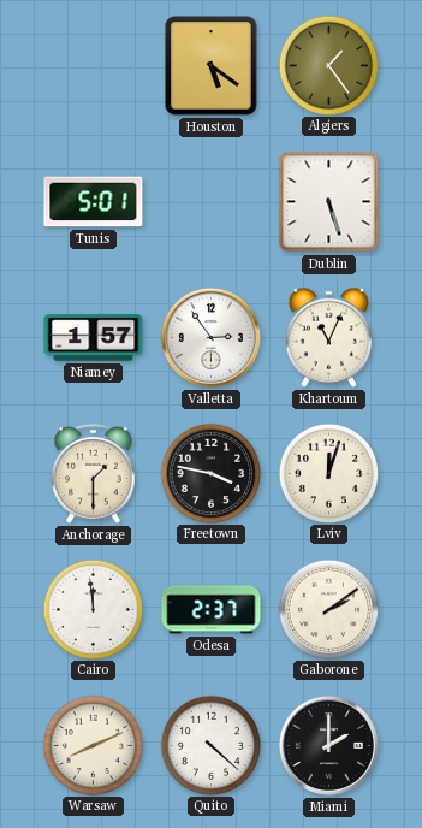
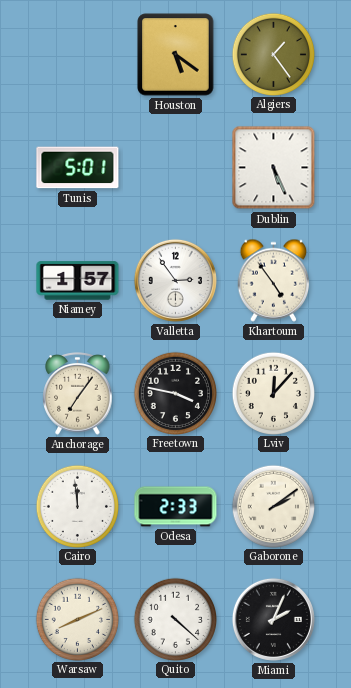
Dublin: 5:27 -> 5:26 (274, 168)
Khartoum: 11:04 -> 4:54 (274, 280)
Anchorage: 1:30 -> 7:06 (78, 394)
Lviv: 12:03 -> 12:07 (273, 393)
Odesa: 2:37 -> 2:33 (176, 507)
Miami: 2:00 -> 2:04 (273, 619)
